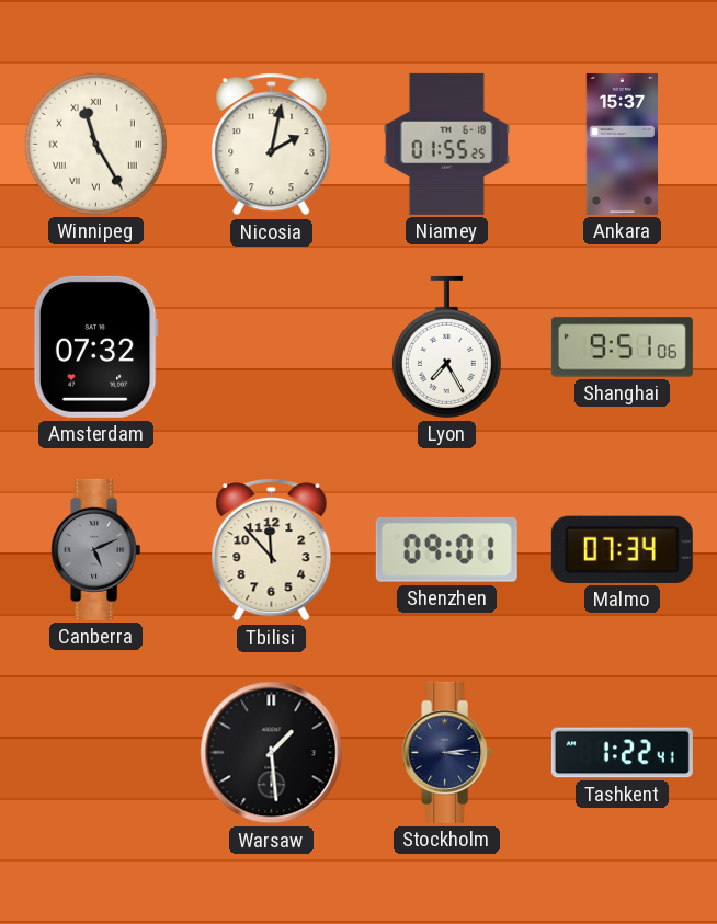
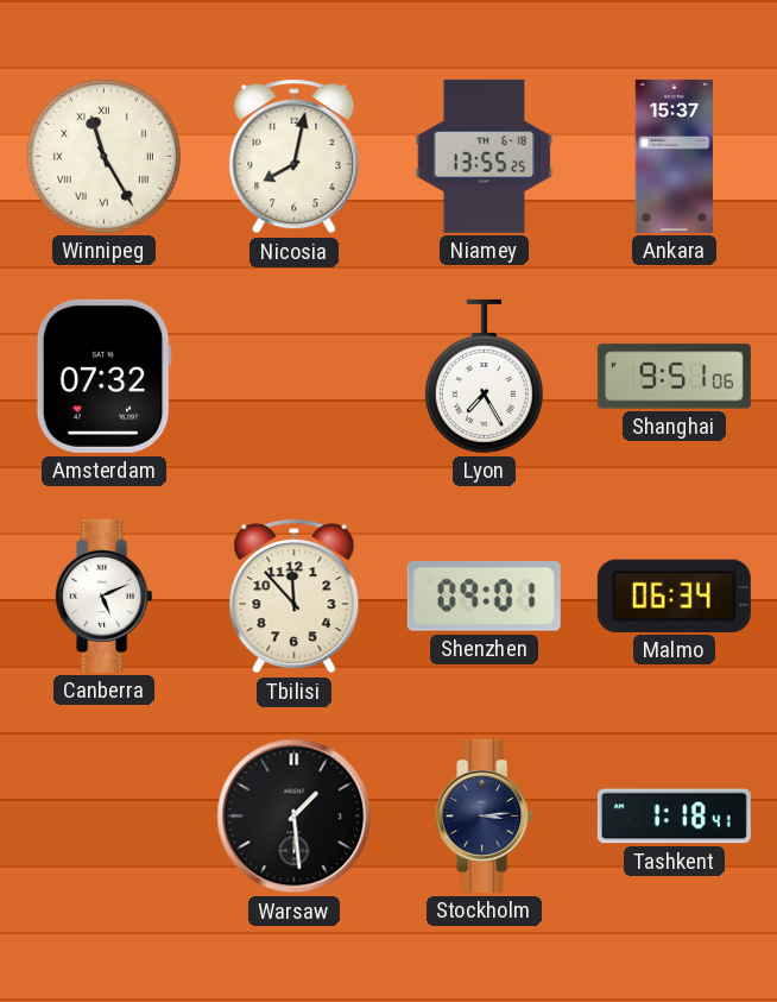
Nicosia: 2:02 -> 8:02 (295, 157)
Niamey: 01:55 -> 13:55 (485, 156)
Canberra dial: grey -> white (105, 595)
Malmo: 07:34 -> 06:34 (674, 595)
Tashkent: 1:22 -> 1:18 (674, 817)
